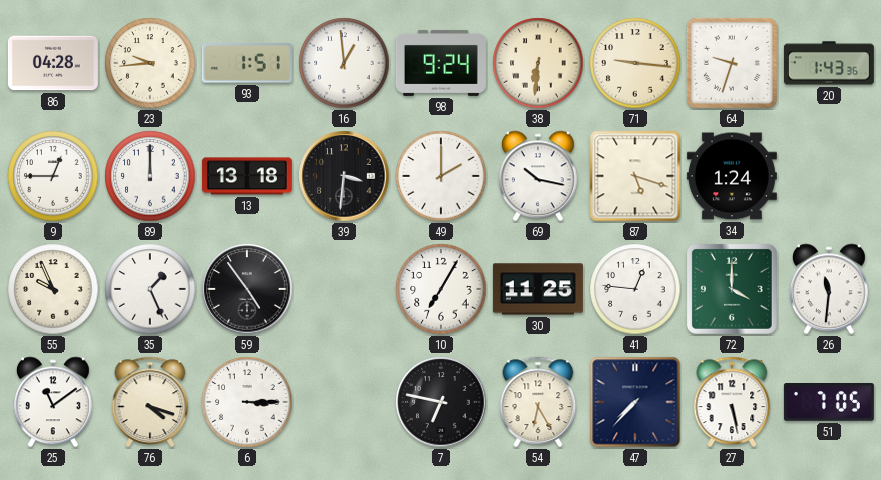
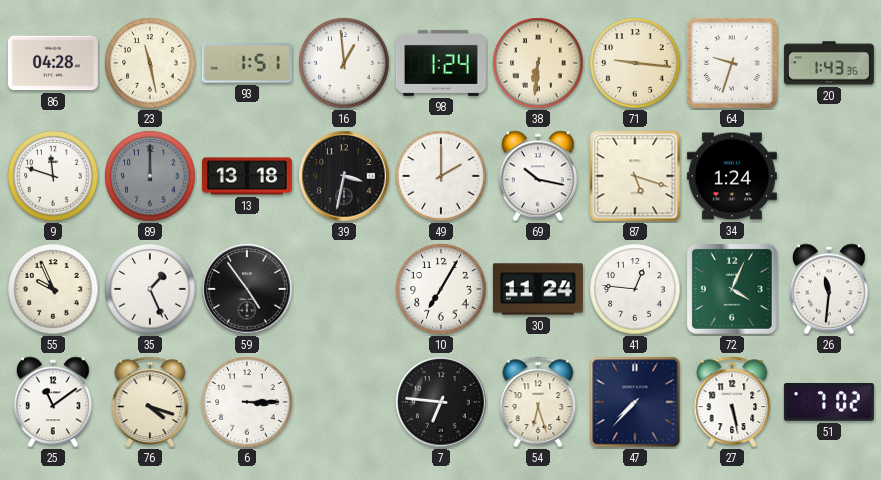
23: 9:44 -> 11:28 (150, 63)
98: 9:24 -> 1:24 (441, 63)
9: 12:45 -> 11:48 (53, 176)
89 dial: white -> grey (150, 176)
39: 3:31 -> 3:32 (344, 176)
30: 11:25 -> 11:24 (538, 289)
72: 4:00 -> 4:04 (732, 289)
7: 6:47 -> 6:46 (441, 402)
54: 6:25 -> 6:27 (538, 402)
51: 7:05 -> 7:02 (829, 403)
